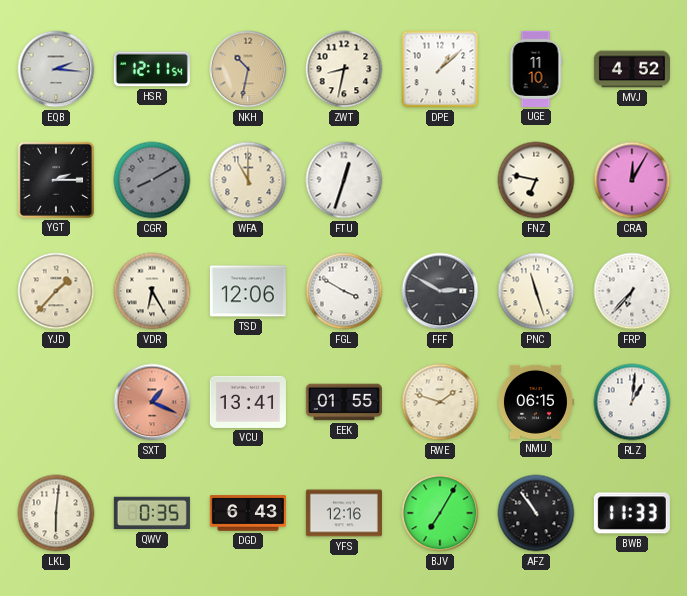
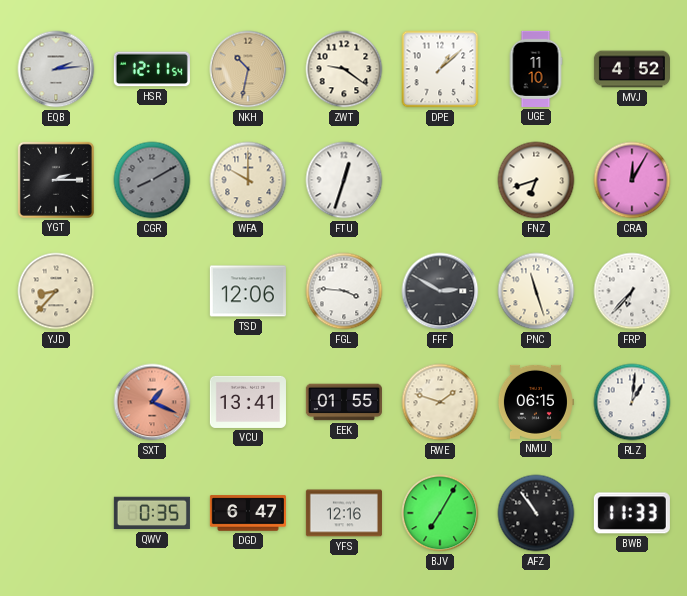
EQB: 2:16 -> 2:14 (56, 69)
ZWT: 8:32 -> 9:21 (344, 69)
WFA: 11:00 -> 10:00 (248, 180)
FNZ: 6:47 -> 6:42 (536, 180)
YJD: 1:37 -> 8:37 (56, 291)
VDR: 6:25 -> none (152, 291)
FGL: 3:50 -> 3:46 (344, 291)
LKL: 6:01 -> none (56, 513)
DGD: 6:43 -> 6:47 (248, 513)
